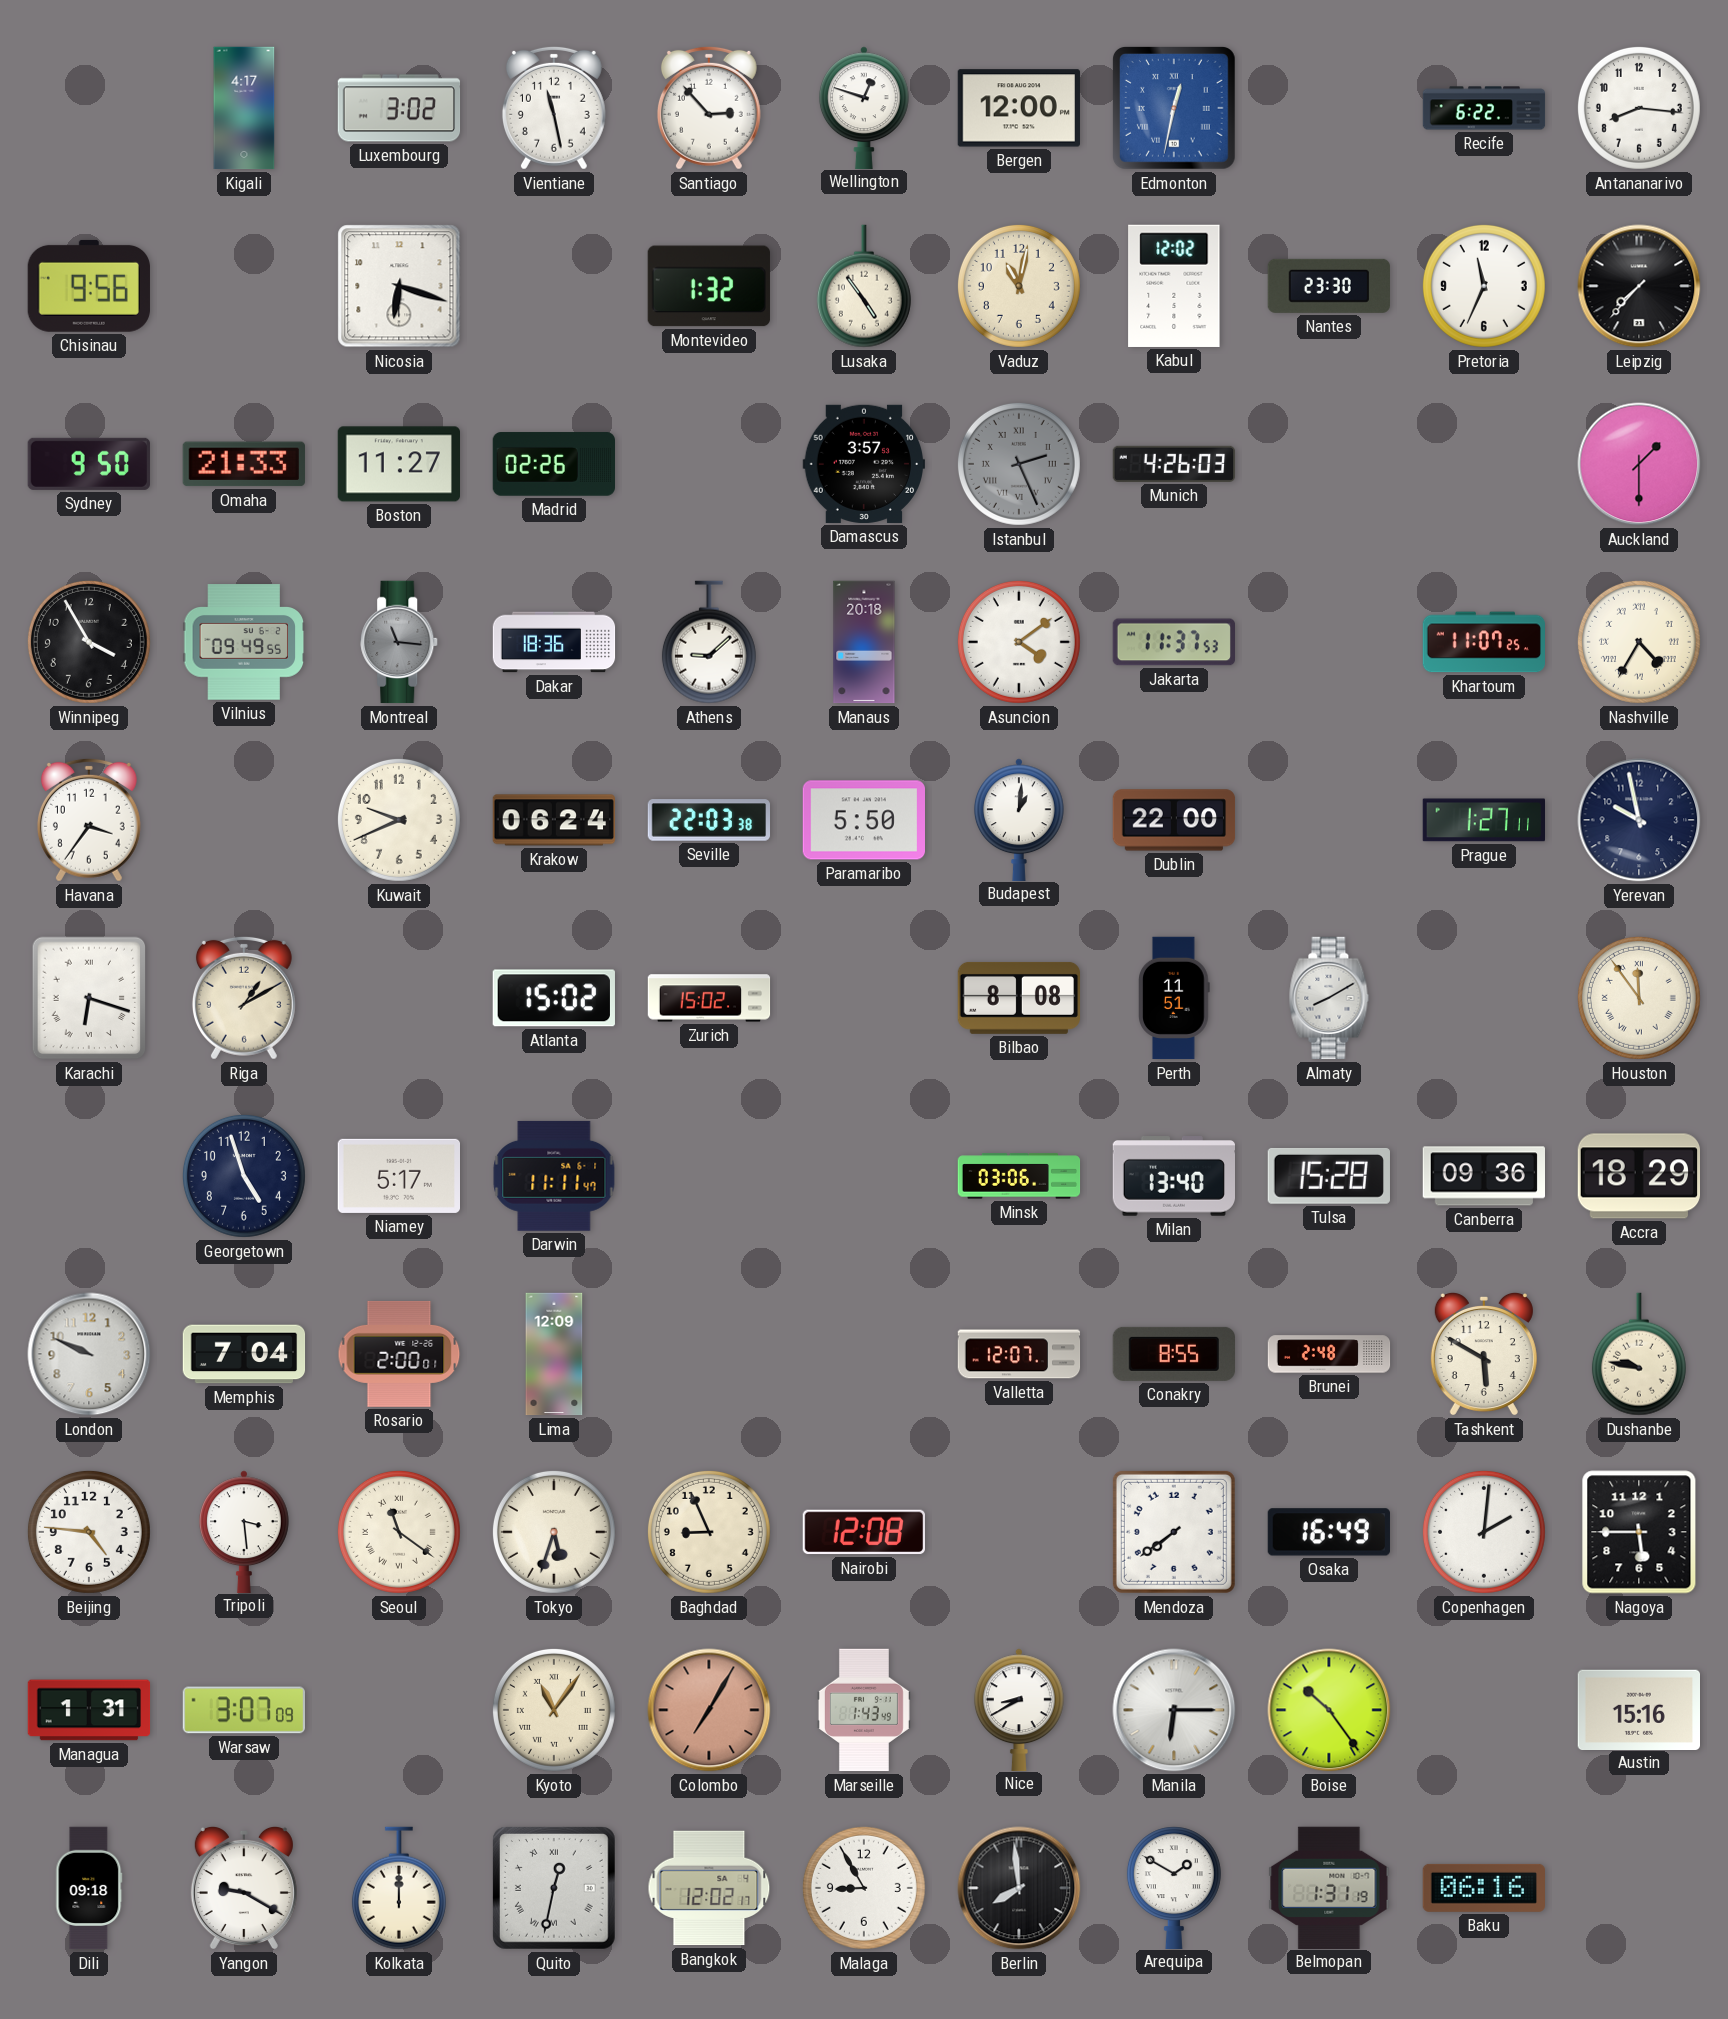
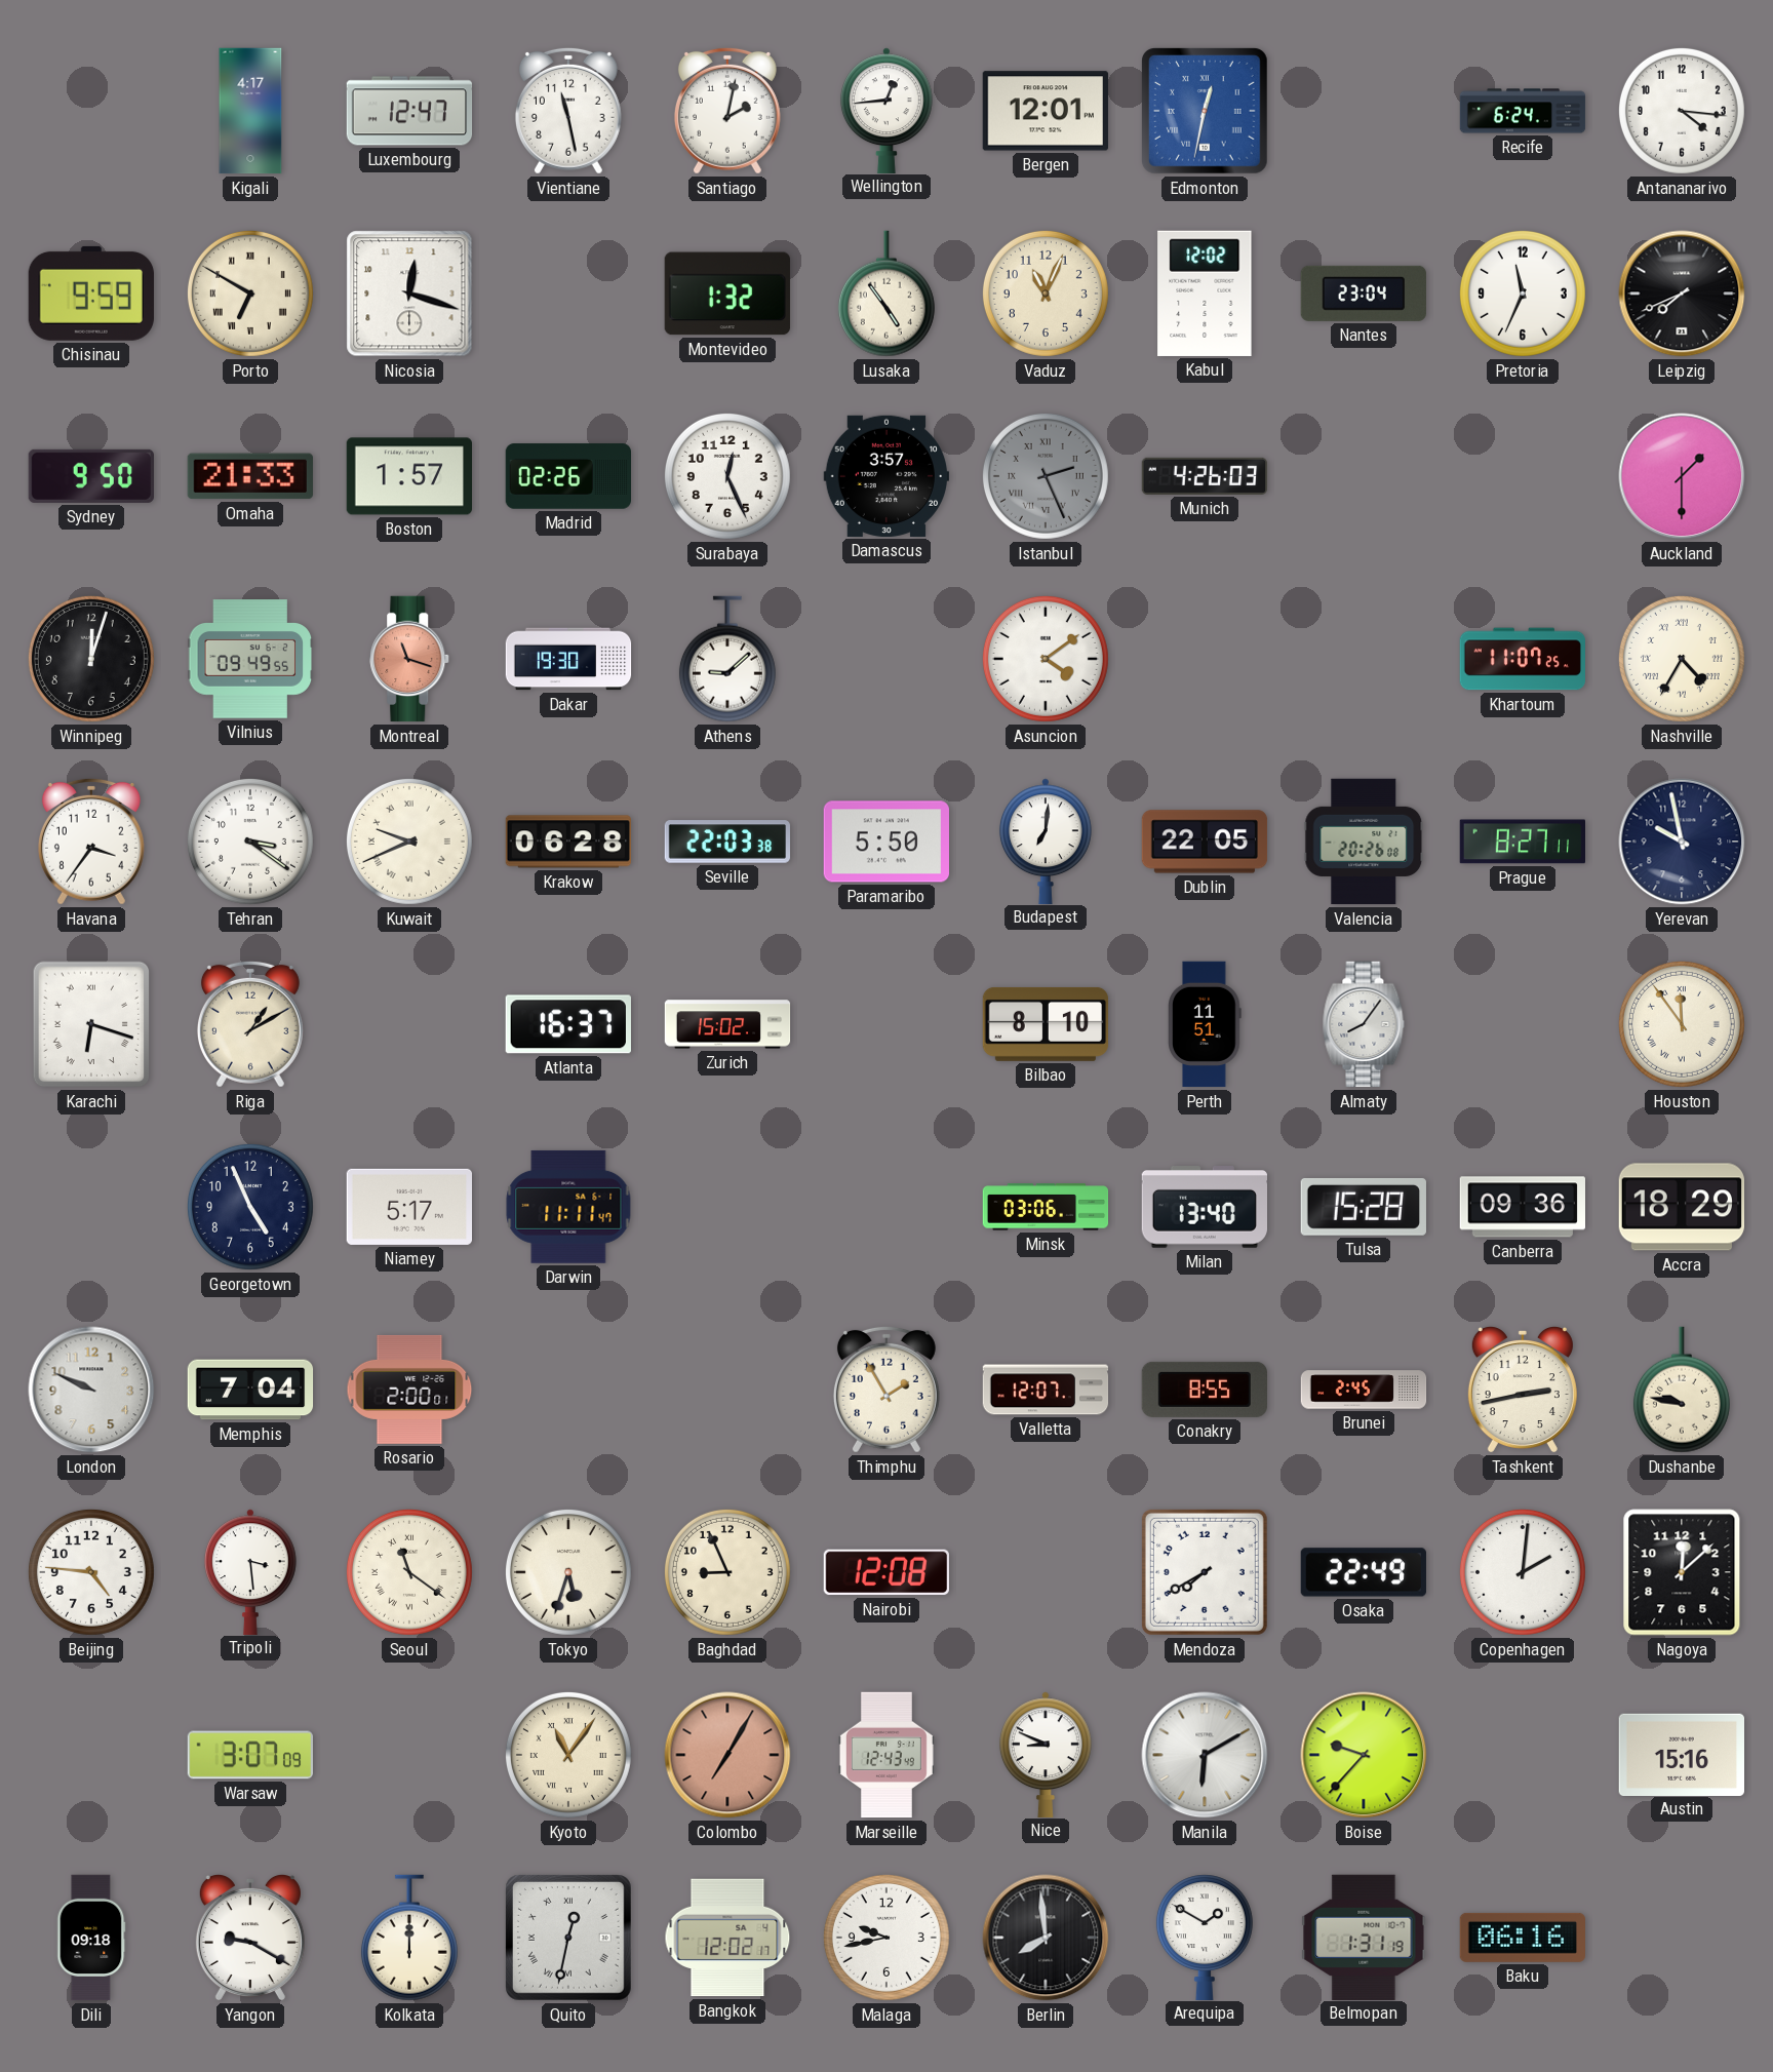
Luxembourg: 3:02 -> 12:47 (409, 111)
Santiago: 2:53 -> 2:02 (727, 111)
Wellington: 12:48 -> 12:44 (887, 110)
Bergen: 12:00 -> 12:01 (1046, 111)
Recife: 6:22 -> 6:24 (1523, 111)
Antananarivo: 8:16 -> 4:16 (1682, 111)
Chisinau: 9:56 -> 9:59 (91, 294)
Porto: none -> 6:50 (250, 294)
Nicosia: 6:18 -> 12:18 (409, 294)
Vaduz: 11:02 -> 11:04 (1046, 294)
Nantes: 23:30 -> 23:04 (1363, 294)
Leipzig: 7:37 -> 7:41 (1682, 294)
Boston: 11:27 -> 1:57 (408, 476)
Surabaya: none -> 12:26 (727, 476)
Winnipeg: 3:55 -> 12:03 (91, 659)
Montreal: 11:16 -> 11:18 (410, 659)
Montreal dial: grey -> salmon (410, 659)
Dakar: 18:36 -> 19:30 (568, 659)
Manaus: 20:18 -> none (864, 642)
Jakarta: 11:37 -> none (1173, 642)
Tehran: none -> 3:21 (250, 842)
Kuwait numerals: Arabic -> Roman (409, 842)
Krakow: 06:24 -> 06:28 (568, 842)
Budapest: 1:01 -> 7:01 (1046, 840)
Dublin: 22:00 -> 22:05 (1205, 842)
Valencia: none -> 20:26 (1364, 842)
Prague: 1:27 -> 8:27 (1522, 842)
Atlanta: 15:02 -> 16:37 (568, 1024)
Bilbao: 8:08 -> 8:10 (1046, 1024)
Almaty: 8:10 -> 8:06 (1364, 1024)
Georgetown: 4:57 -> 4:56 (250, 1207)
Lima: 12:09 -> none (554, 1354)
Thimphu: none -> 1:55 (887, 1390)
Brunei: 2:48 -> 2:45 (1364, 1390)
Tashkent: 5:50 -> 2:43 (1523, 1390)
Mendoza: 7:39 -> 7:40 (1205, 1572)
Osaka: 16:49 -> 22:49 (1364, 1572)
Nagoya: 5:45 -> 12:08 (1682, 1572)
Managua: 1:31 -> none (89, 1710)
Marseille: 1:43 -> 12:43 (887, 1755)
Nice: 8:40 -> 8:49 (1046, 1754)
Manila: 6:15 -> 6:10 (1205, 1755)
Boise: 10:24 -> 9:37 (1364, 1755)
Malaga: 8:55 -> 9:43 (887, 1938)
